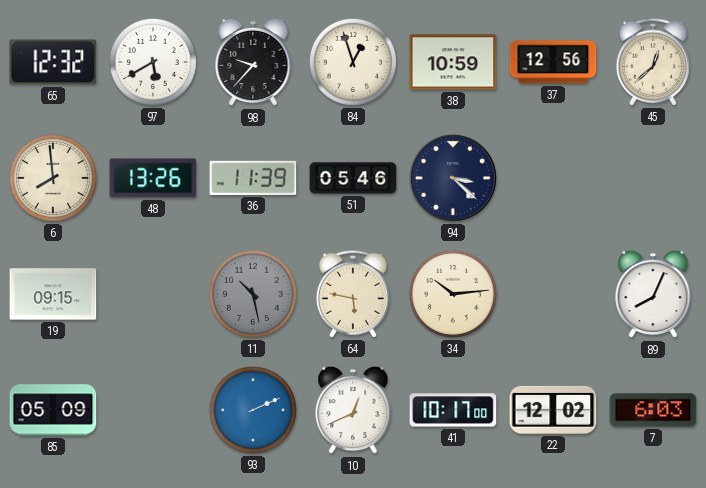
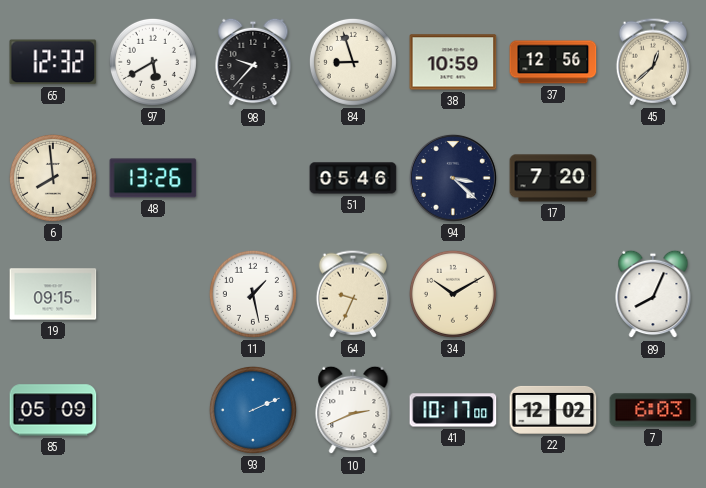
84: 12:57 -> 8:57 (353, 62)
36: 11:39 -> none (253, 178)
17: none -> 7:20 (553, 178)
11: 10:28 -> 1:28 (253, 294)
11 dial: grey -> white (253, 294)
64: 5:47 -> 9:34 (353, 294)
34: 10:14 -> 10:10 (453, 294)
10: 12:41 -> 2:41 (353, 410)
